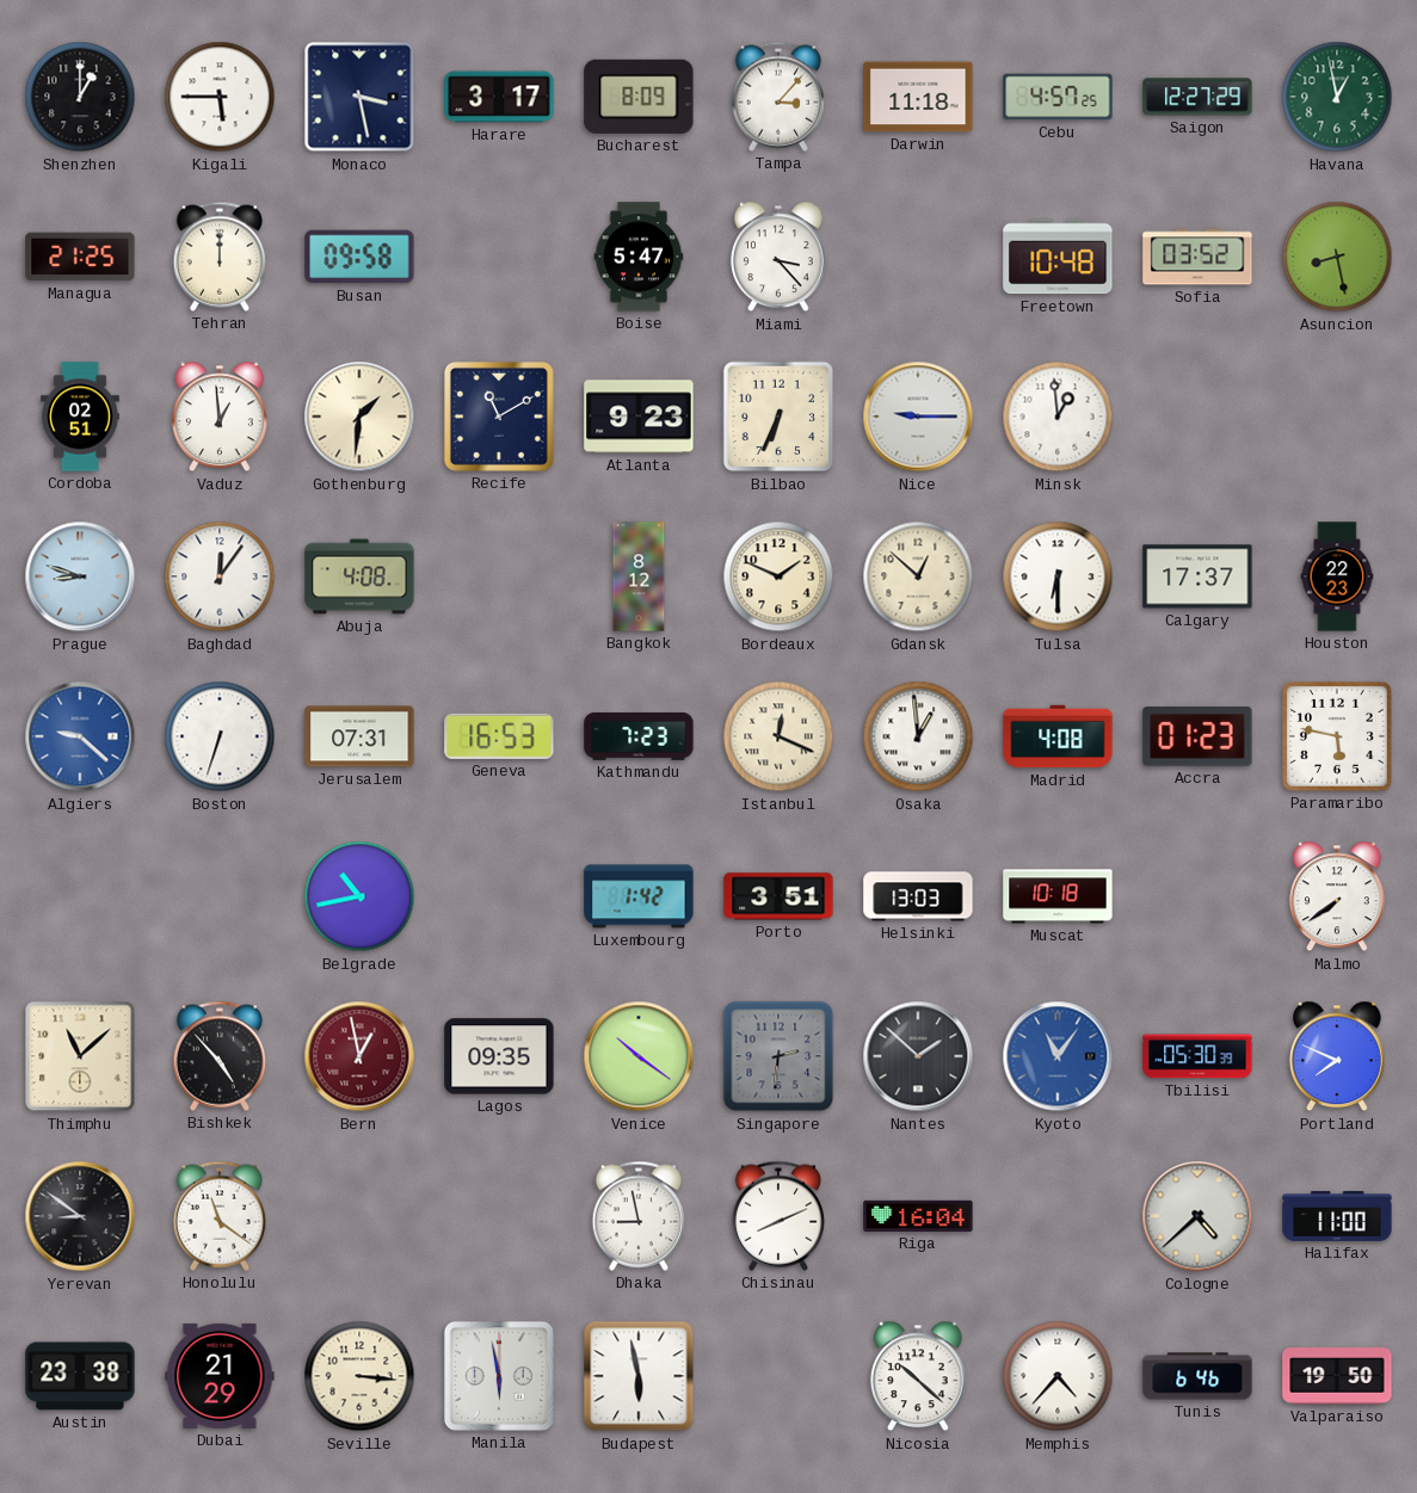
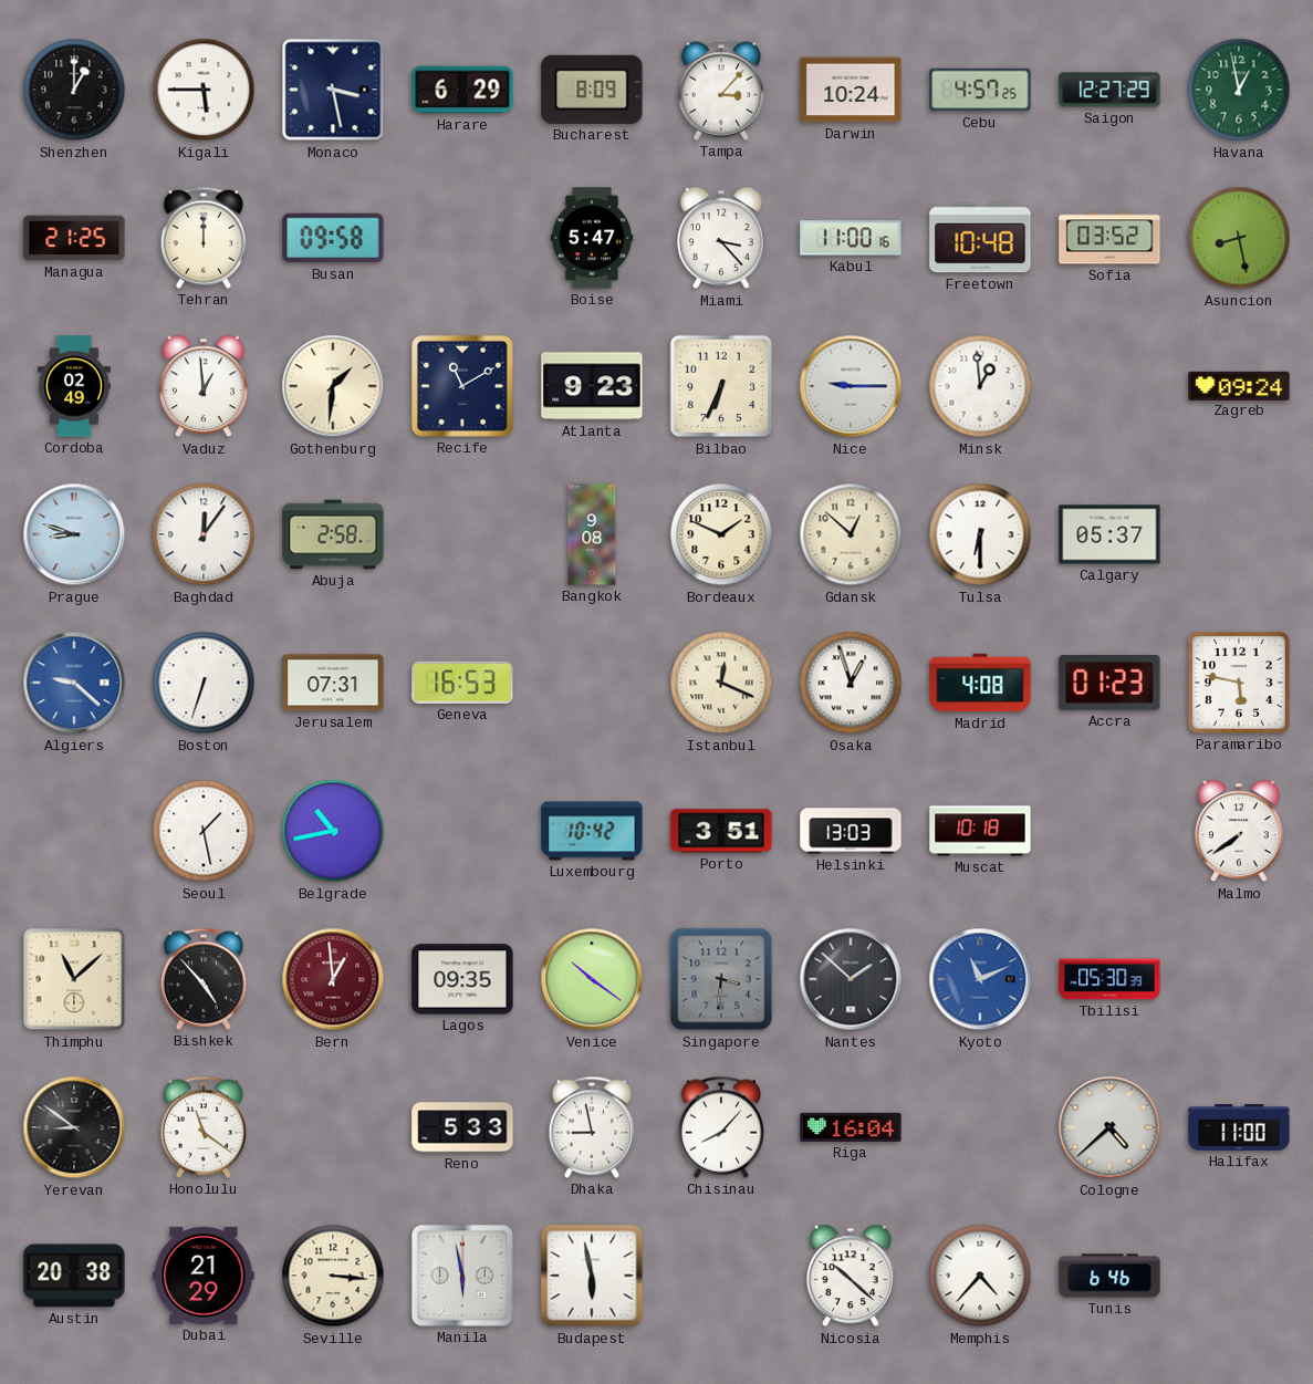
Harare: 3:17 -> 6:29 (462, 90)
Darwin: 11:18 -> 10:24 (851, 90)
Kabul: none -> 11:00 (851, 238)
Cordoba: 02:51 -> 02:49 (74, 386)
Zagreb: none -> 09:24 (1239, 385)
Abuja: 4:08 -> 2:58 (333, 534)
Bangkok: 8:12 -> 9:08 (592, 534)
Calgary: 17:37 -> 05:37 (1109, 534)
Houston: 22:23 -> none (1337, 576)
Kathmandu: 7:23 -> none (639, 736)
Osaka: 12:59 -> 12:57 (851, 683)
Seoul: none -> 1:28 (204, 831)
Luxembourg: 1:42 -> 10:42 (592, 831)
Bern: 12:58 -> 12:59 (333, 979)
Singapore: 2:31 -> 3:31 (721, 979)
Kyoto: 11:06 -> 11:11 (980, 979)
Portland: 7:49 -> none (1338, 1056)
Reno: none -> 5:33 (462, 1127)
Chisinau: 8:11 -> 8:07 (721, 1127)
Austin: 23:38 -> 20:38 (74, 1276)
Valparaiso: 19:50 -> none (1337, 1376)
